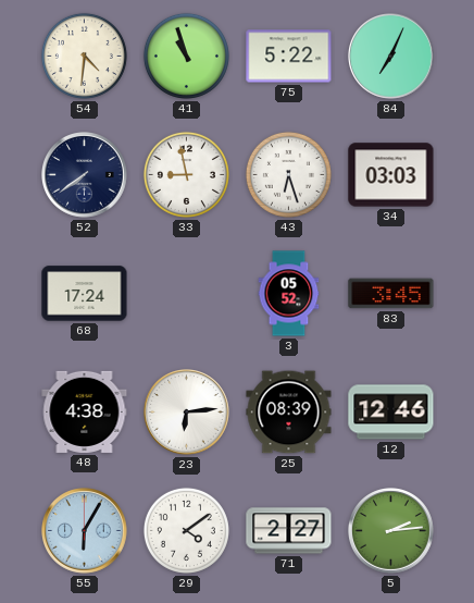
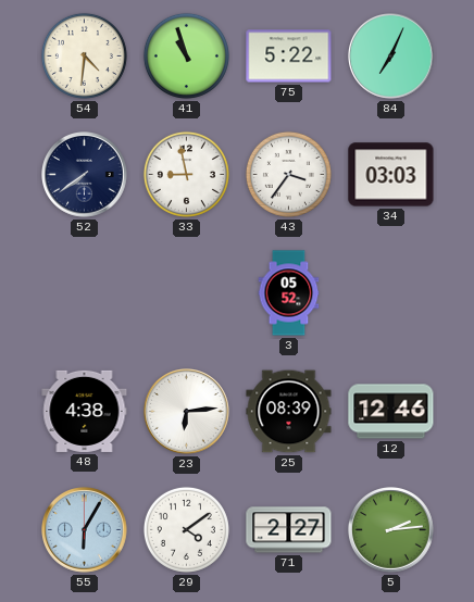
43: 6:27 -> 3:36 (288, 174)
68: 17:24 -> none (85, 294)
83: 3:45 -> none (391, 294)
